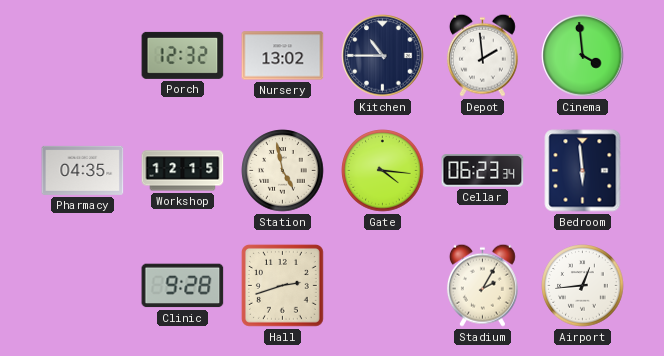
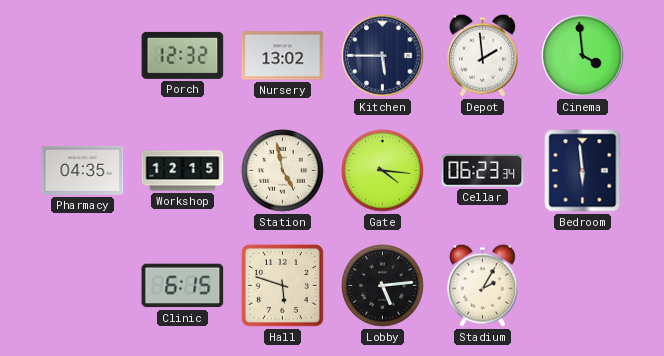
Kitchen: 10:45 -> 5:45 (383, 56)
Clinic: 9:28 -> 6:15 (183, 286)
Hall: 2:42 -> 5:48 (282, 285)
Lobby: none -> 5:14 (383, 286)
Airport: 12:44 -> none (583, 286)
